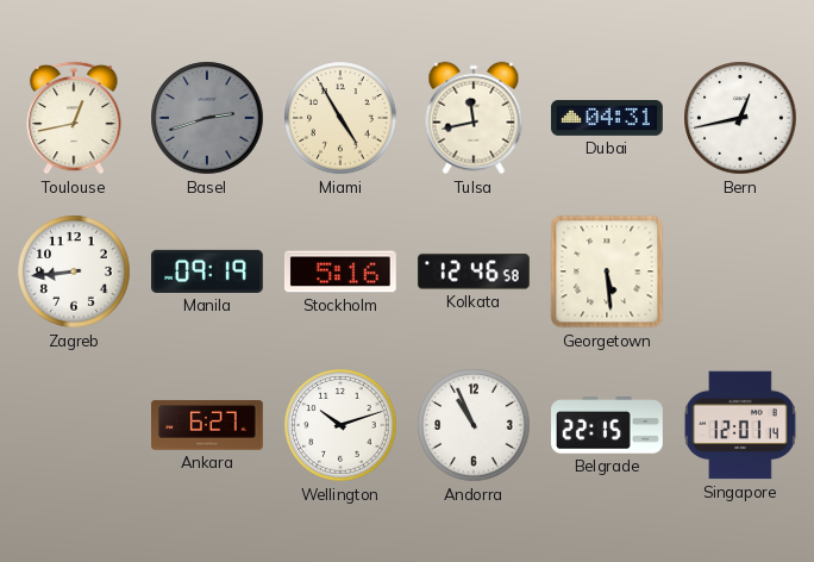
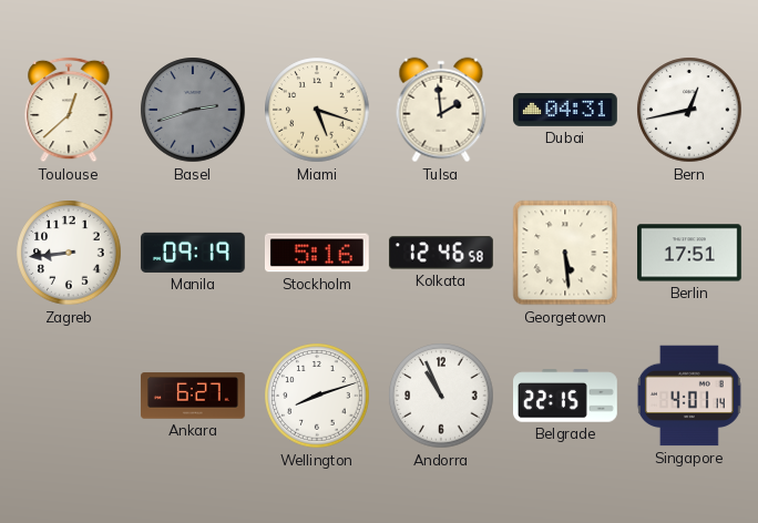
Toulouse: 12:43 -> 12:38 (69, 110)
Miami: 4:55 -> 5:18 (317, 110)
Tulsa: 11:43 -> 1:59 (441, 110)
Berlin: none -> 17:51 (690, 253)
Wellington: 10:12 -> 8:12 (317, 396)
Singapore: 12:01 -> 4:01 (689, 396)
